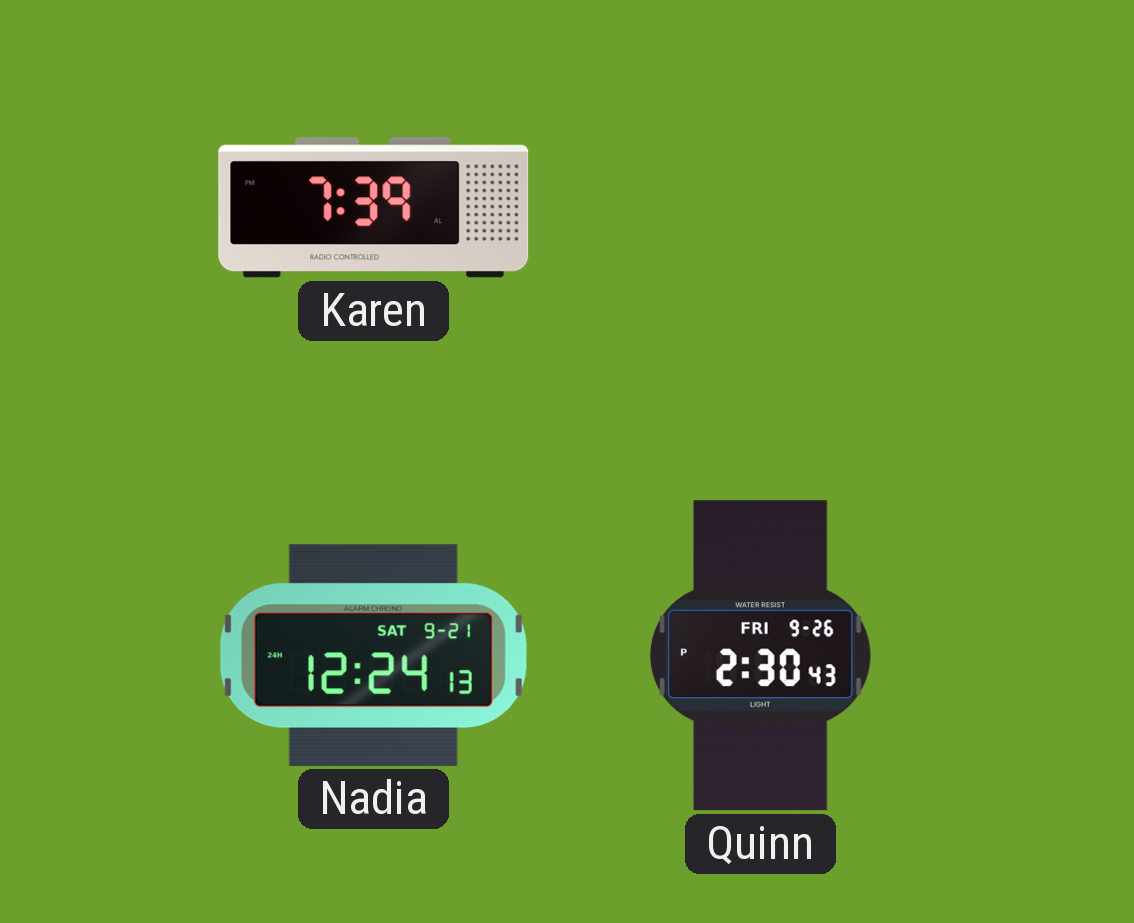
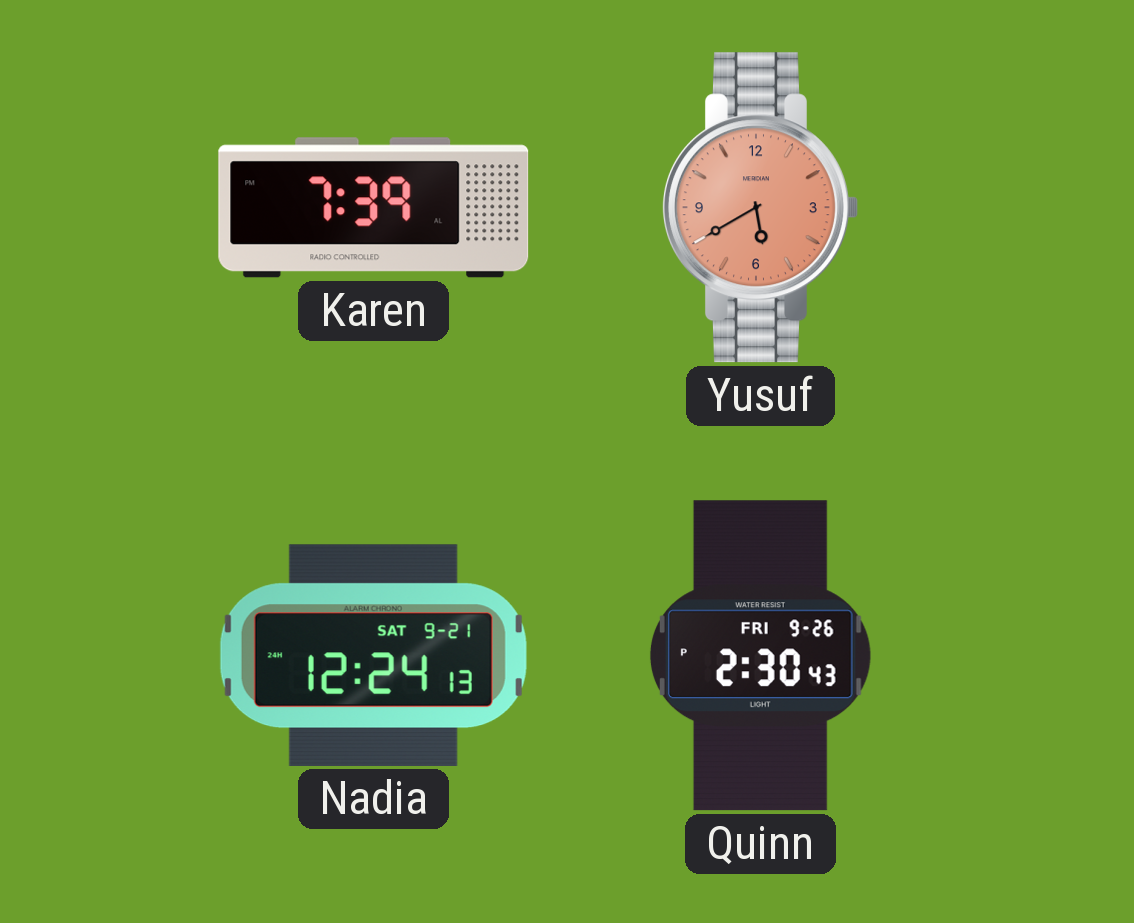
Yusuf: none -> 5:40 (761, 208)
